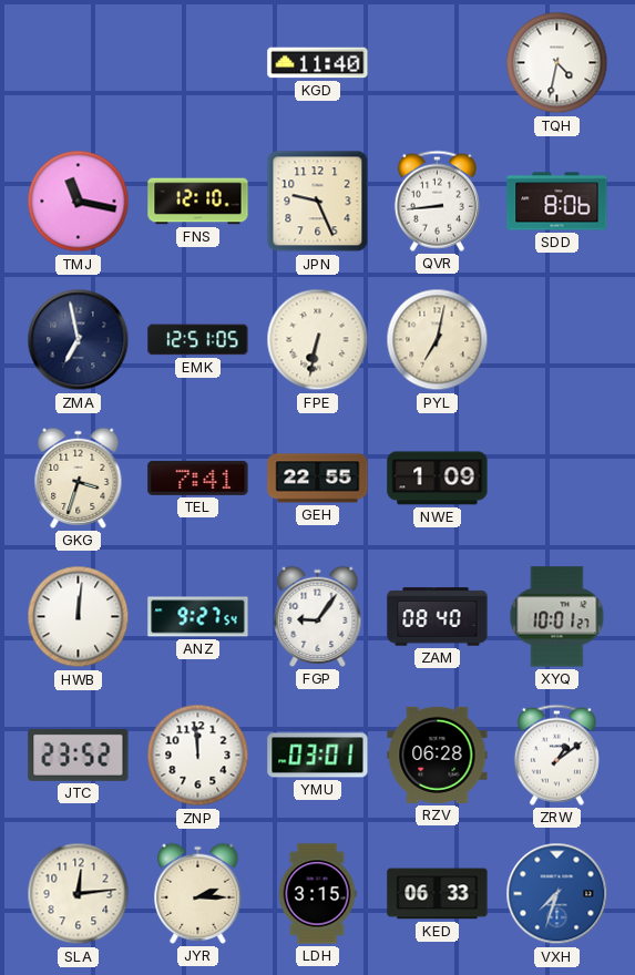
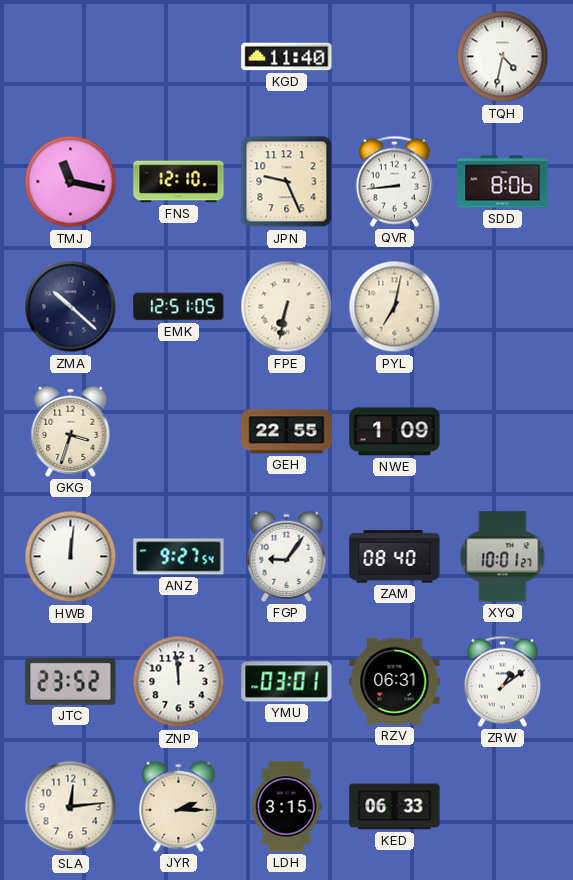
ZMA: 6:58 -> 10:22 (71, 307)
TEL: 7:41 -> none (198, 478)
RZV: 06:28 -> 06:31 (395, 681)
VXH: 7:33 -> none (557, 894)
